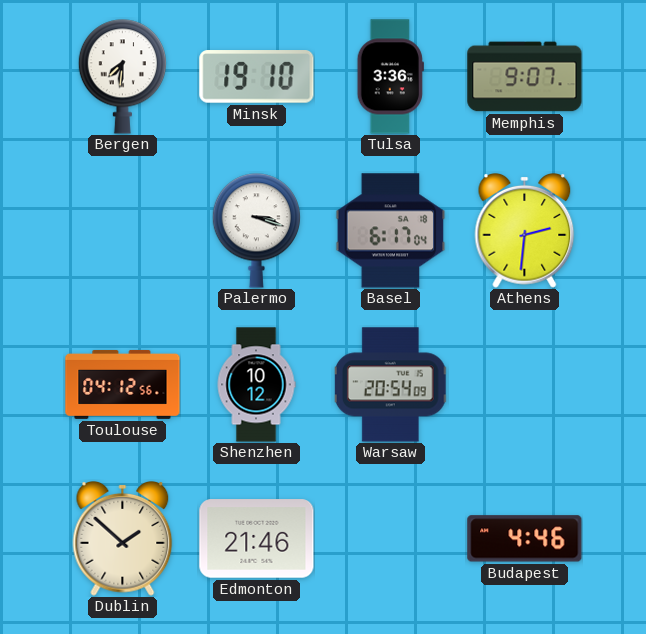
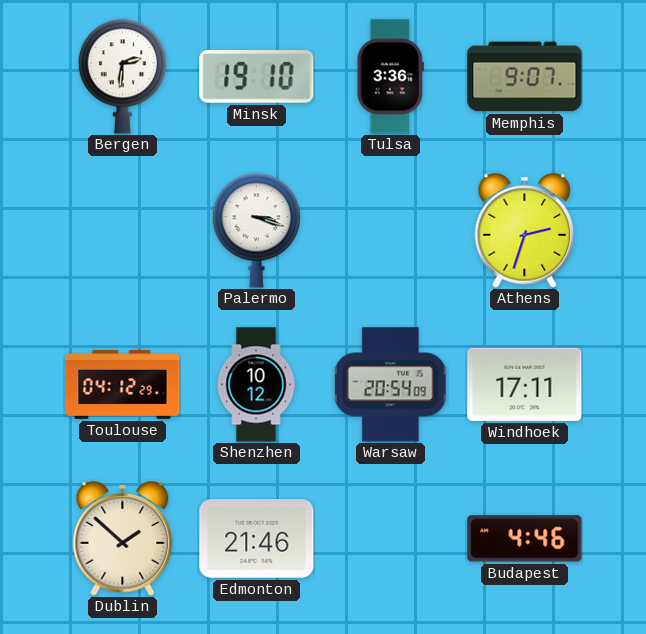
Bergen: 7:31 -> 2:31 (122, 77)
Basel: 6:17 -> none (391, 231)
Athens: 2:31 -> 2:33 (525, 231)
Toulouse: 04:12:56 -> 04:12:29 (123, 384)
Windhoek: none -> 17:11 (525, 384)
